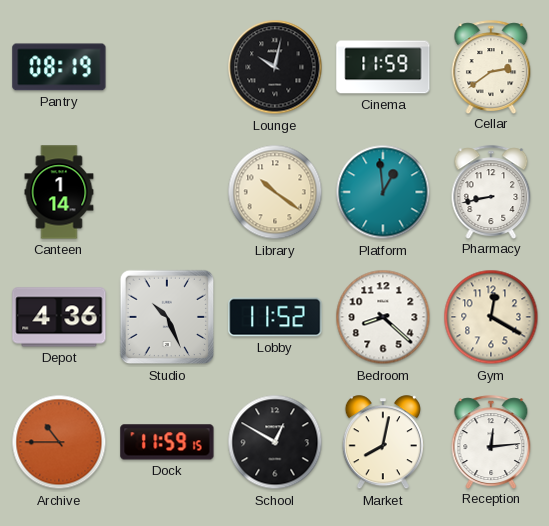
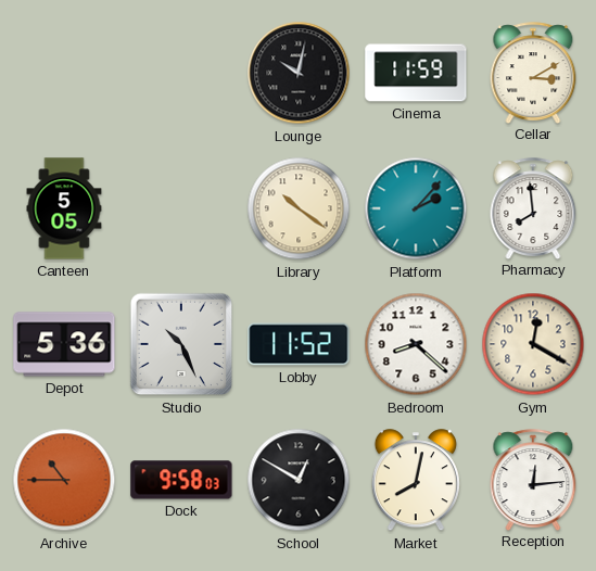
Pantry: 08:19 -> none (59, 67)
Cellar: 2:39 -> 3:10 (533, 73)
Canteen: 1:14 -> 5:05 (64, 208)
Platform: 12:59 -> 2:07 (416, 208)
Pharmacy: 8:43 -> 7:59 (533, 208)
Depot: 4:36 -> 5:36 (64, 344)
Dock: 11:59 -> 9:58 (181, 480)
